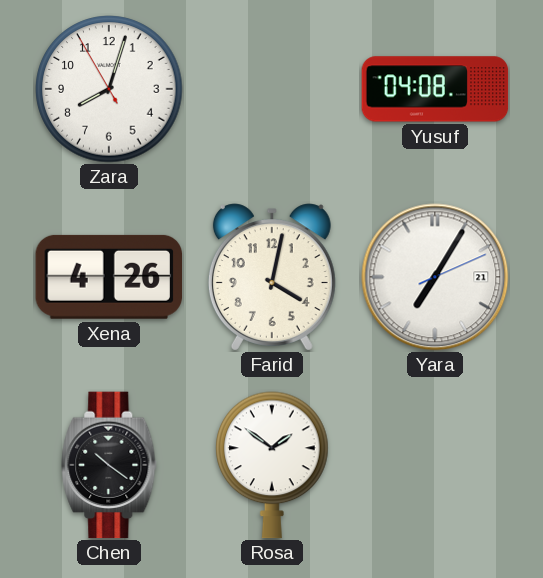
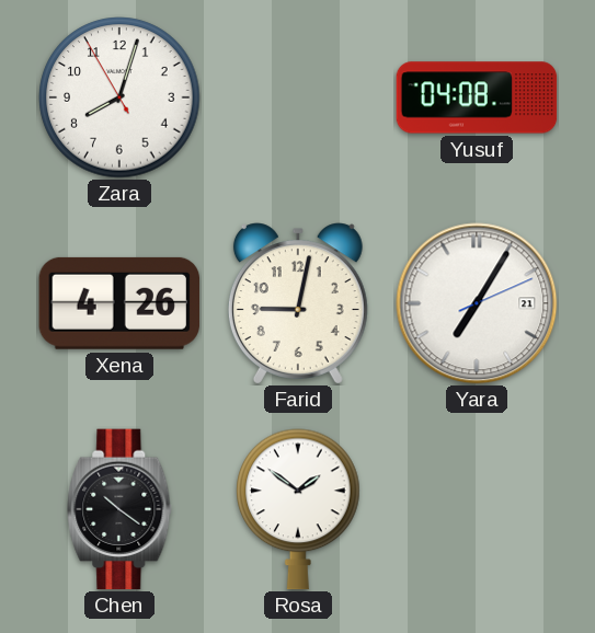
Farid: 4:02 -> 9:02 (298, 303)
